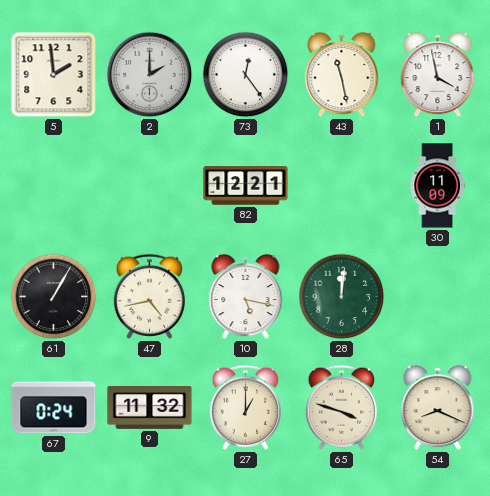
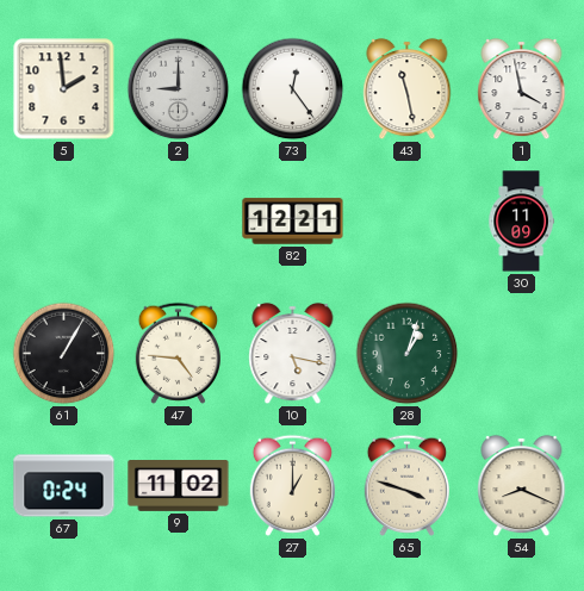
2: 2:00 -> 9:00 (179, 89)
47: 4:43 -> 4:46 (178, 353)
28: 12:01 -> 1:03 (408, 354)
9: 11:32 -> 11:02 (179, 486)
